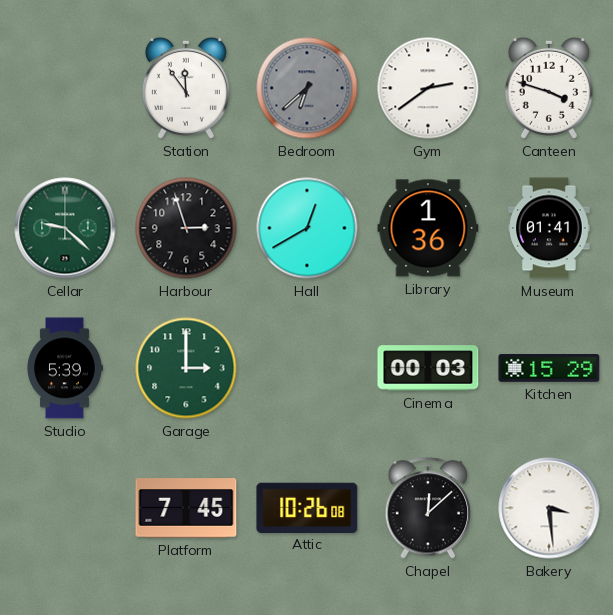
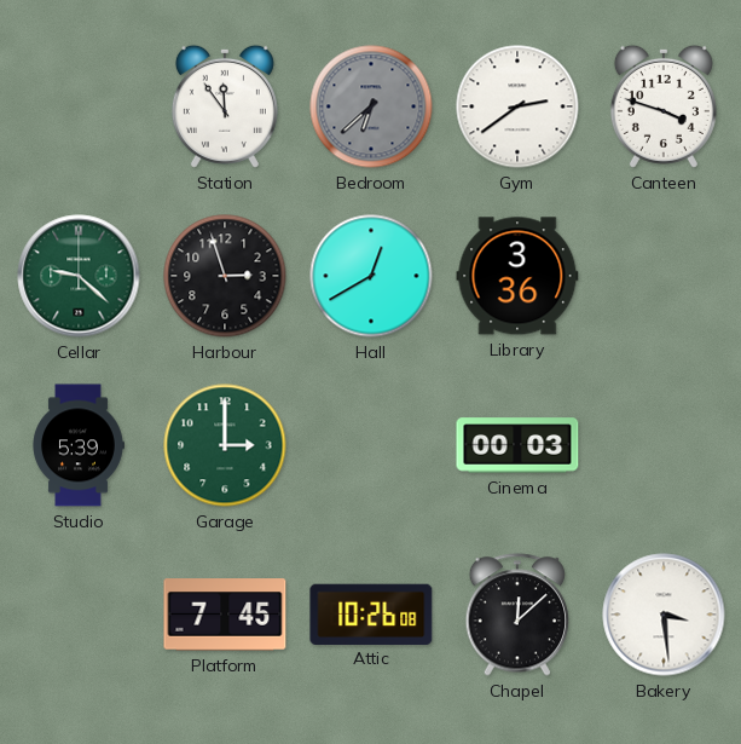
Library: 1:36 -> 3:36 (517, 276)
Museum: 01:41 -> none (549, 228)
Kitchen: 15:29 -> none (549, 369)
